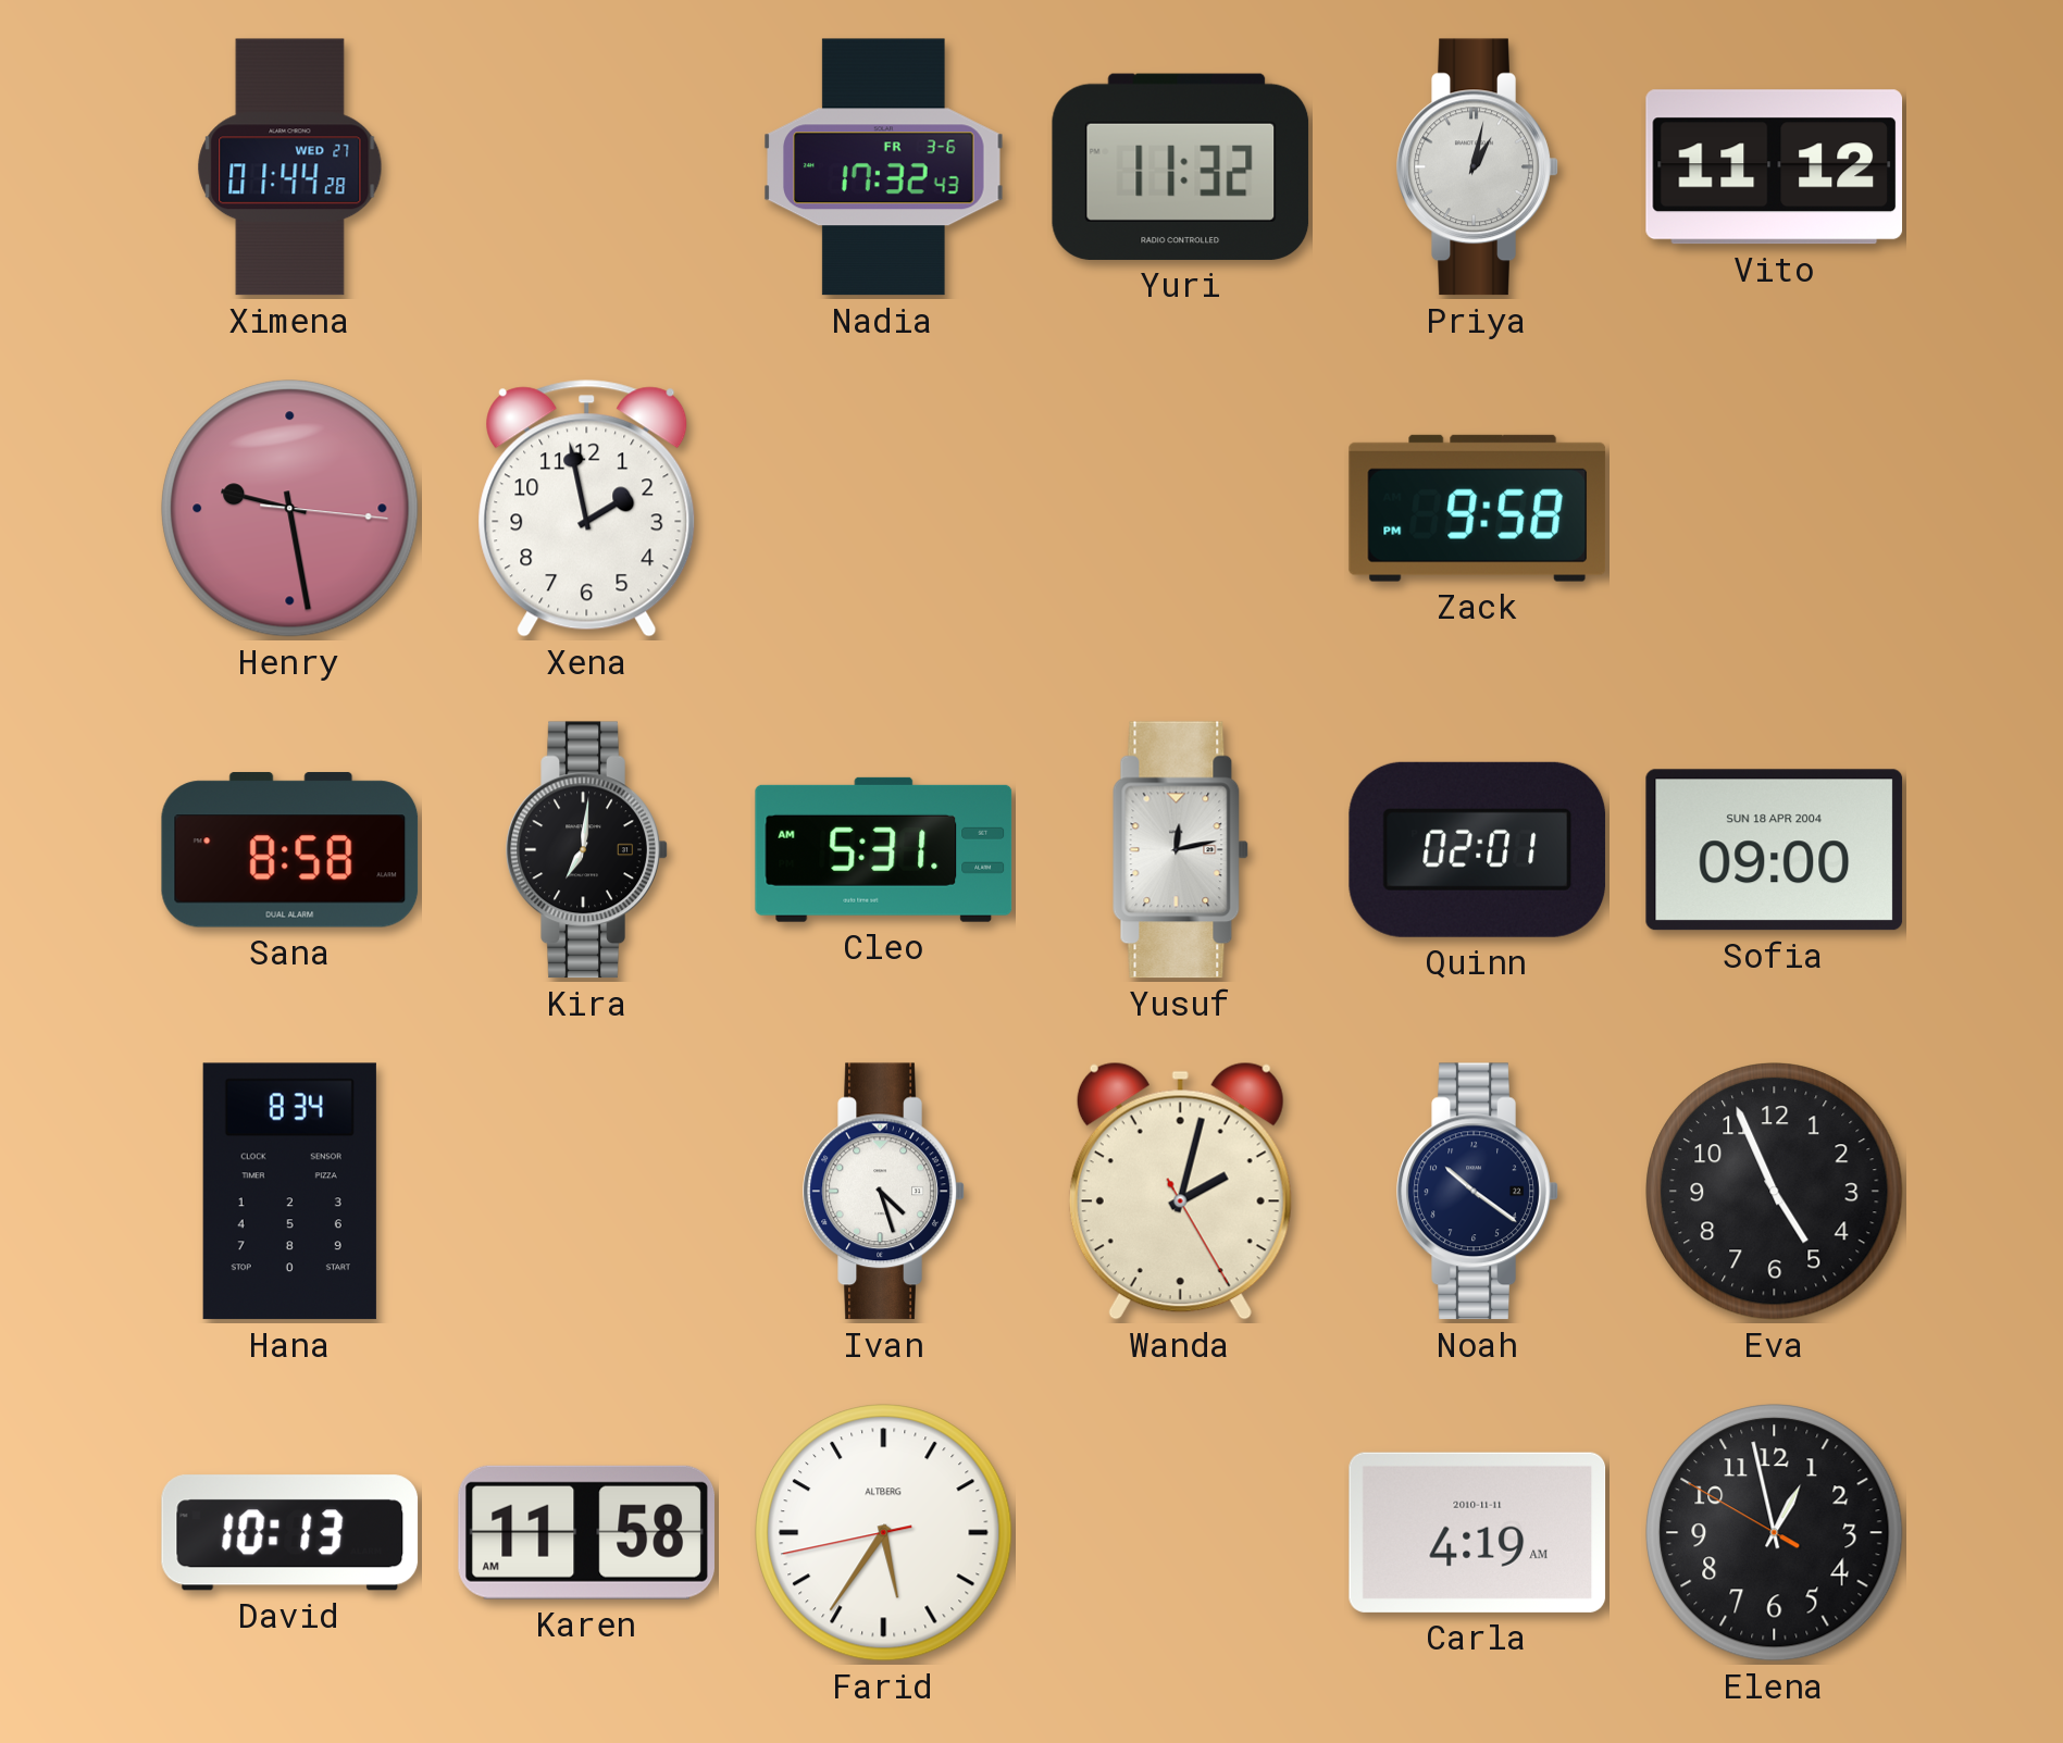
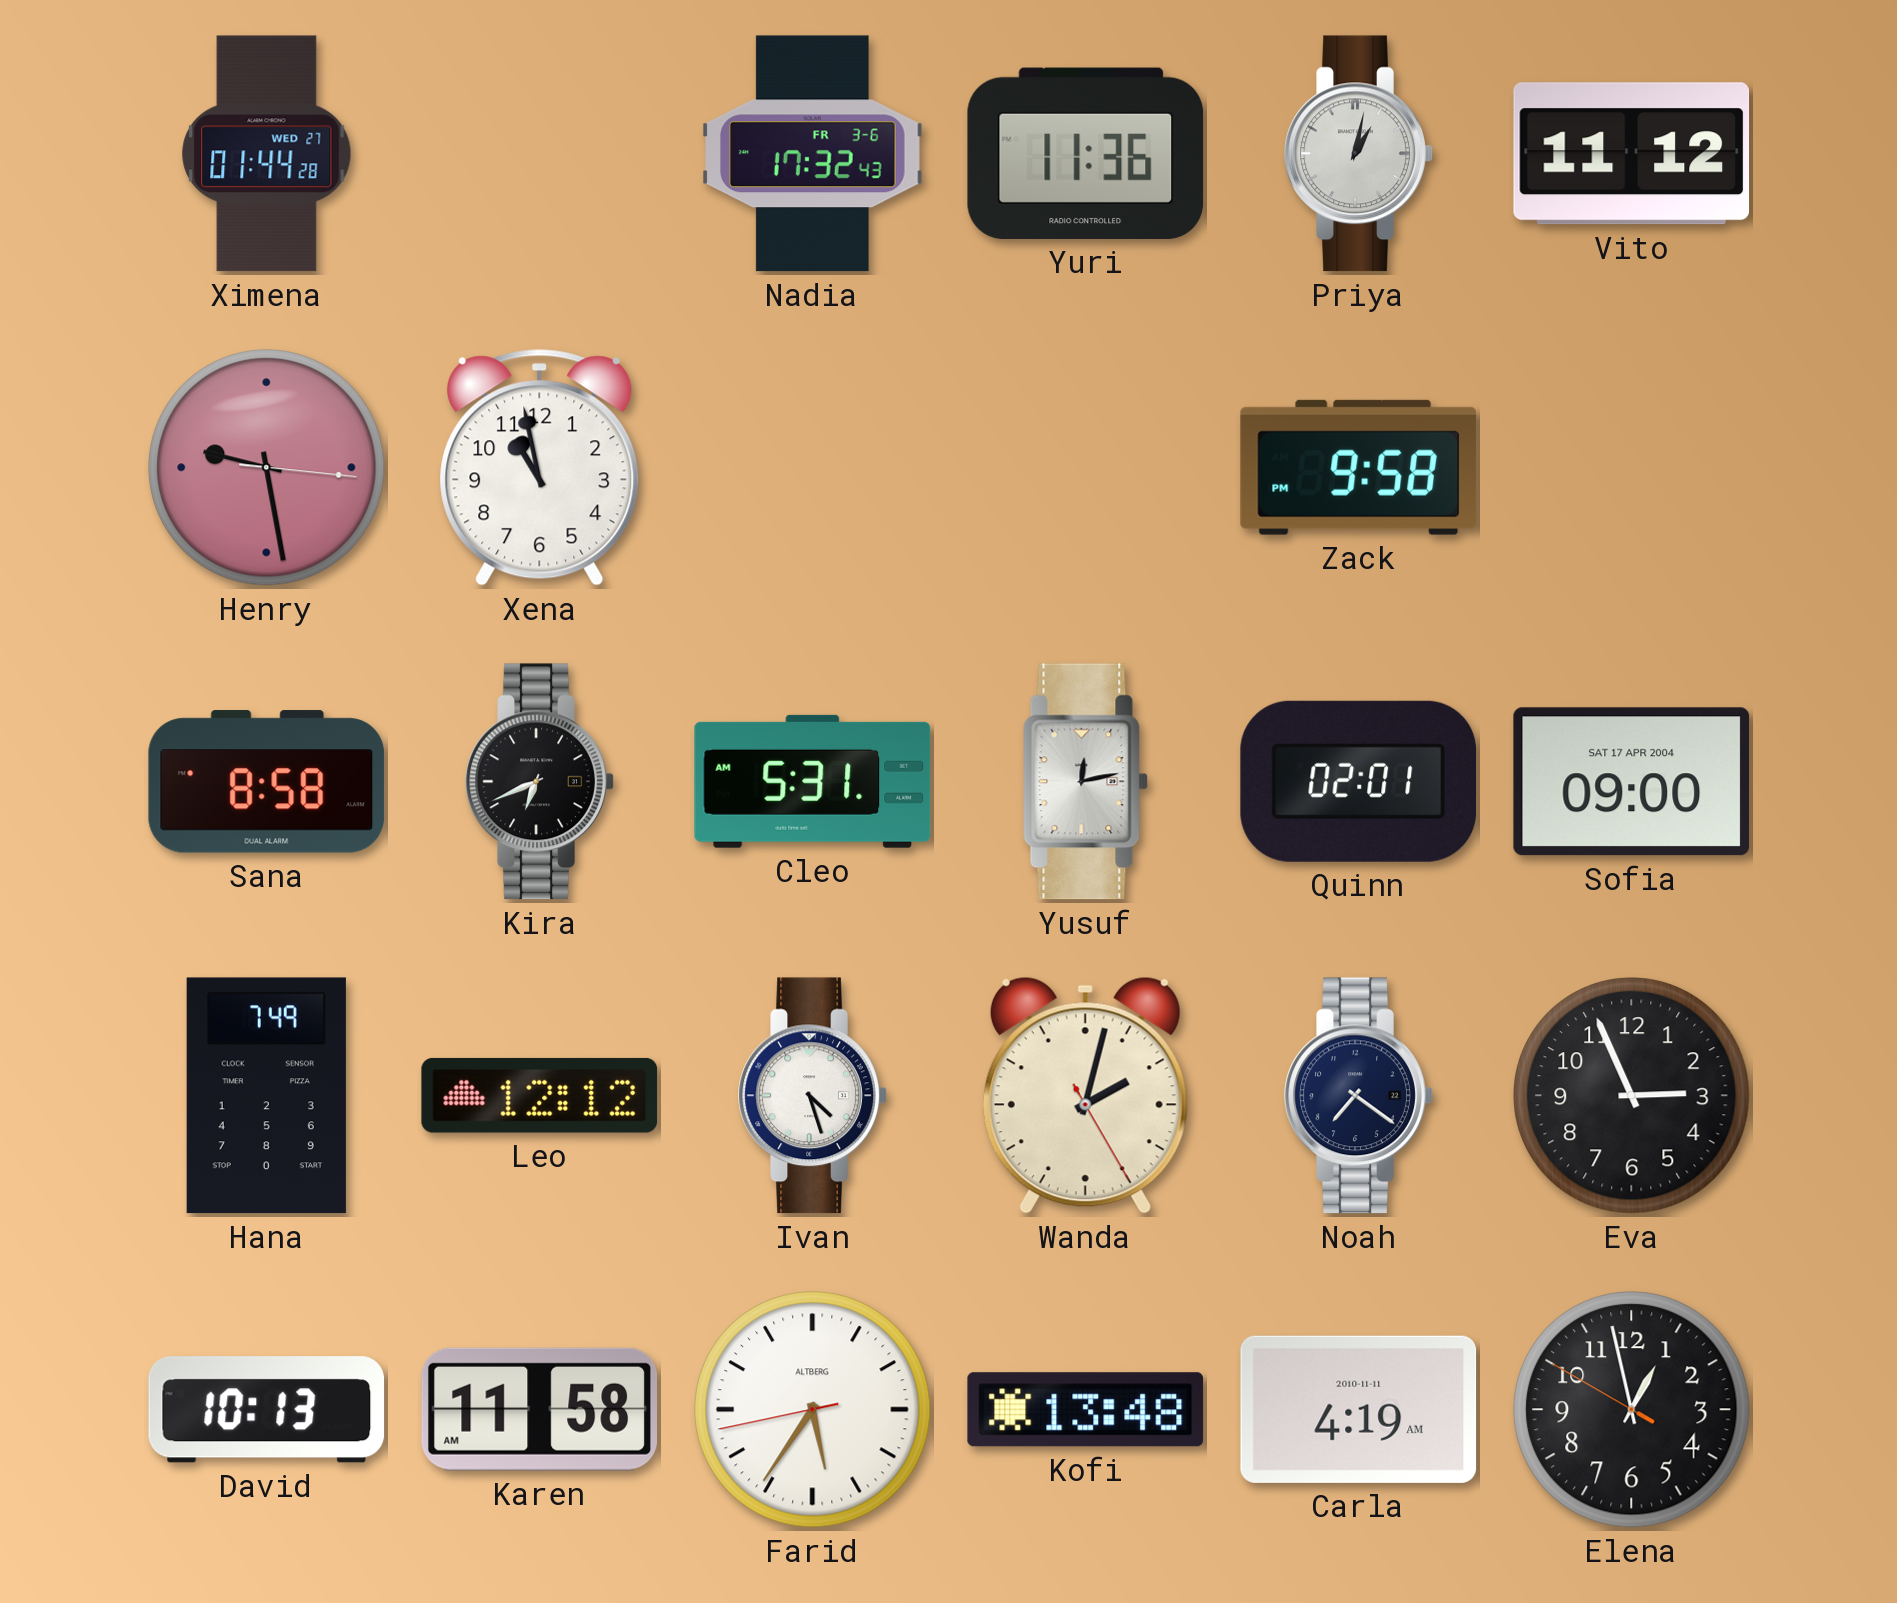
Yuri: 11:32 -> 11:36 (1086, 153)
Xena: 1:58 -> 10:58 (540, 468)
Kira: 7:01 -> 6:41 (540, 782)
Sofia date: SUN 18 APR 2004 -> SAT 17 APR 2004 (1632, 782)
Hana: 8:34 -> 7:49 (266, 1096)
Leo: none -> 12:12 (540, 1095)
Noah: 10:21 -> 7:21 (1359, 1096)
Eva: 4:56 -> 2:56 (1632, 1096)
Kofi: none -> 13:48 (1086, 1410)
